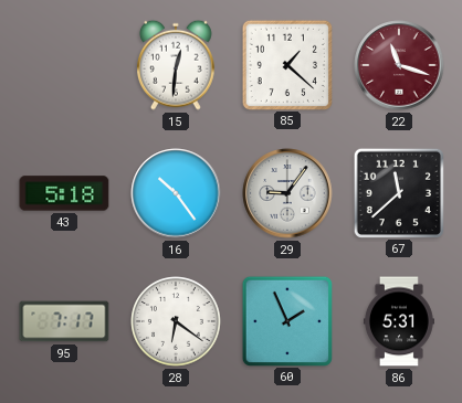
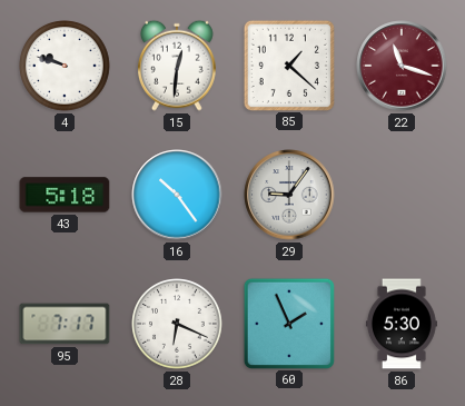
4: none -> 9:48 (65, 66)
67: 11:38 -> none (398, 192)
28: 6:21 -> 6:19 (177, 324)
86: 5:31 -> 5:30 (402, 324)
